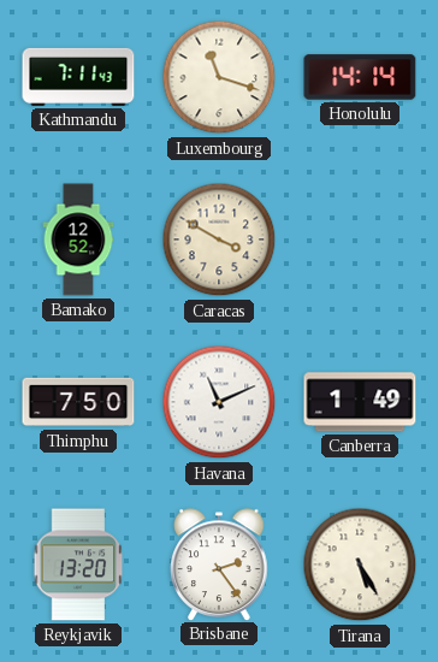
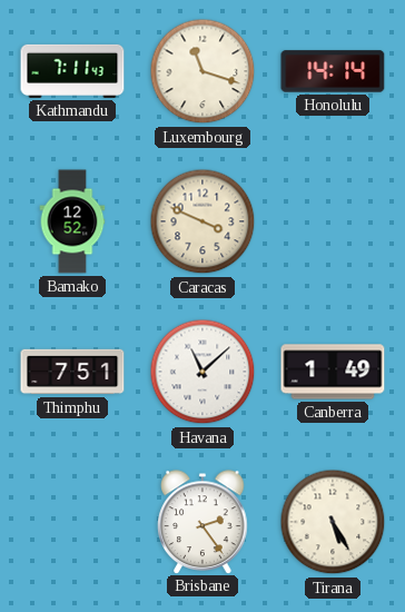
Caracas: 3:50 -> 3:49 (202, 221)
Thimphu: 7:50 -> 7:51 (72, 372)
Havana: 11:11 -> 11:08 (202, 372)
Reykjavik: 13:20 -> none (78, 565)
